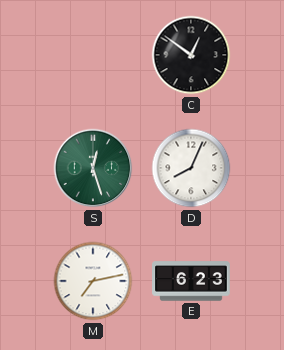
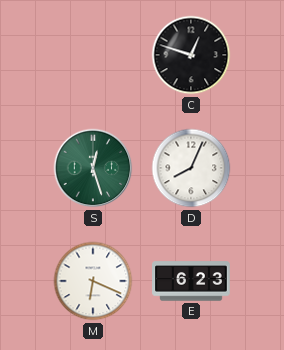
C: 12:51 -> 12:48 (191, 55)
M: 7:13 -> 6:19 (93, 281)
